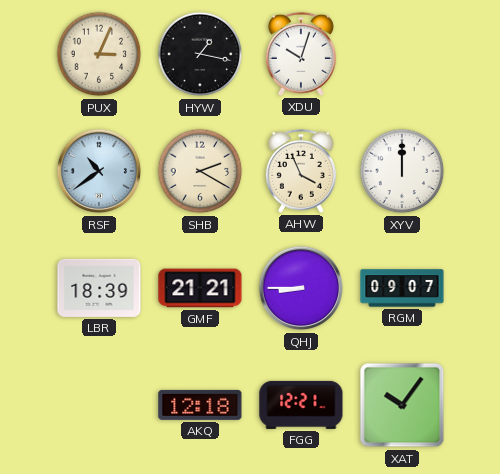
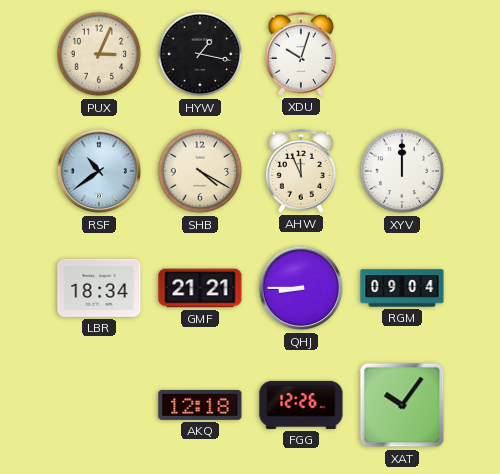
SHB: 2:20 -> 4:20 (200, 171)
AHW: 3:56 -> 11:56 (301, 171)
LBR: 18:39 -> 18:34 (99, 288)
RGM: 09:07 -> 09:04 (402, 288)
FGG: 12:21 -> 12:26 (301, 405)
